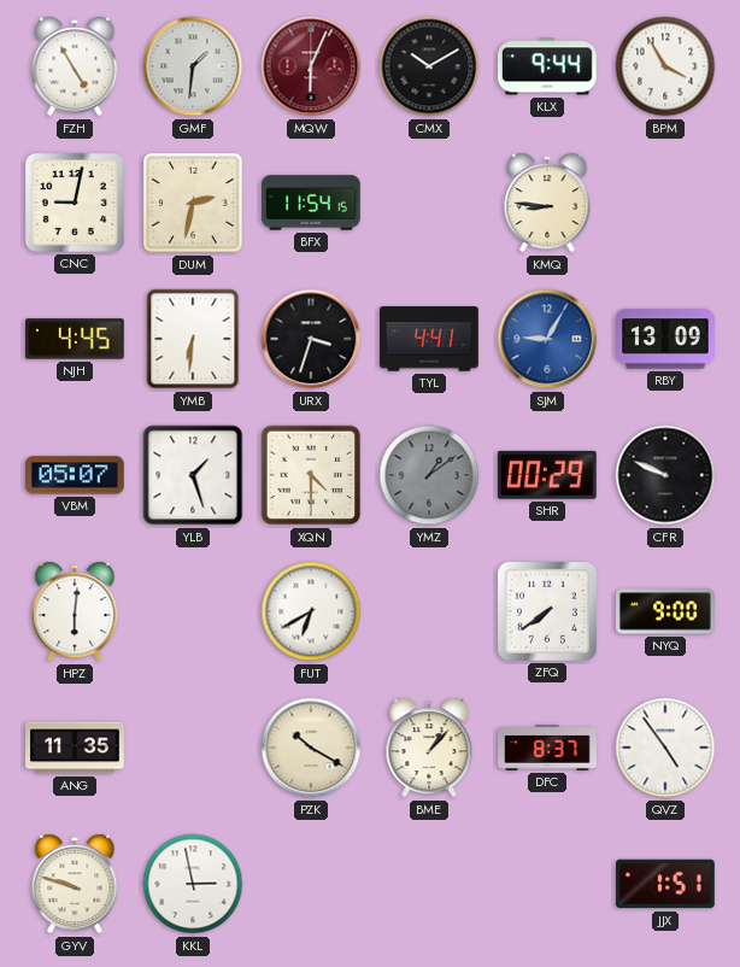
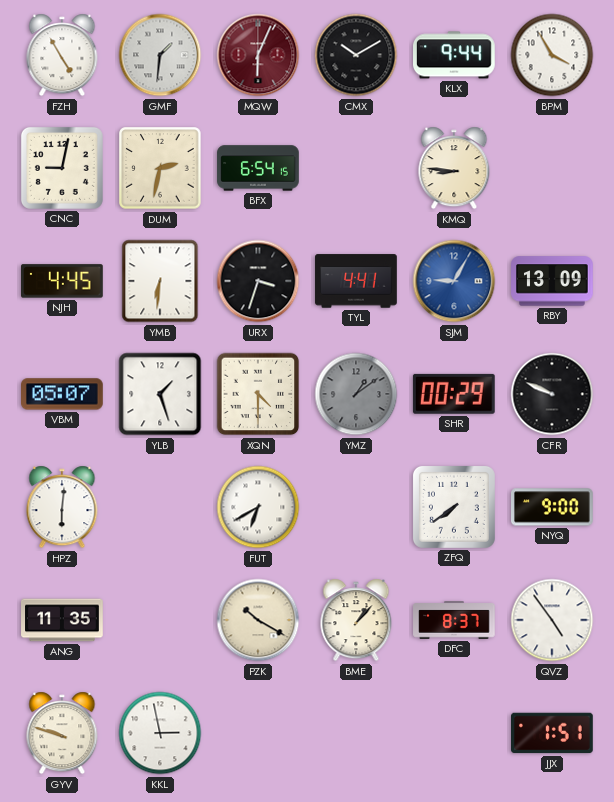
BFX: 11:54 -> 6:54 (258, 168)
